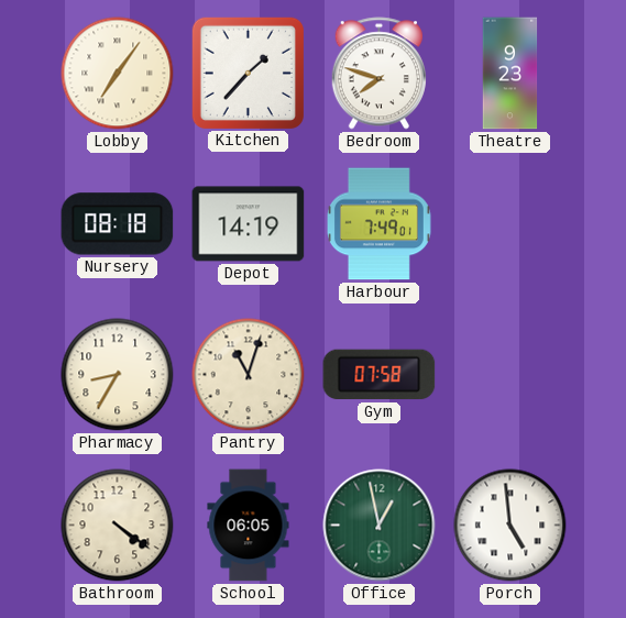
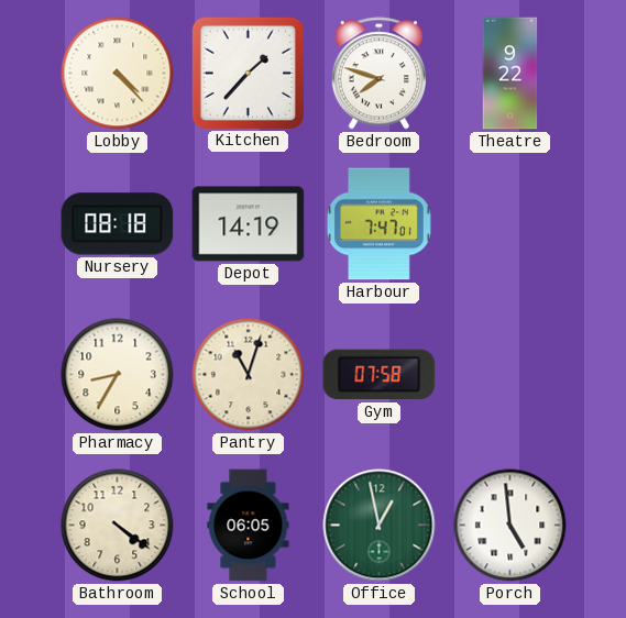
Lobby: 7:06 -> 4:23 (118, 74)
Theatre: 9:23 -> 9:22 (510, 74)
Harbour: 7:49 -> 7:47 (378, 224)
